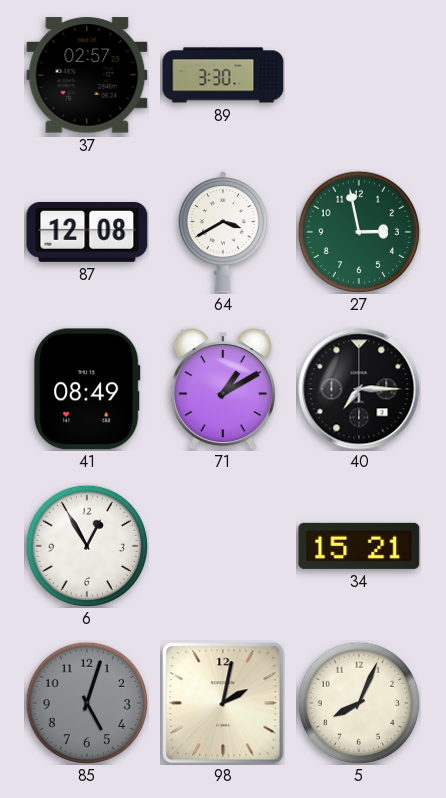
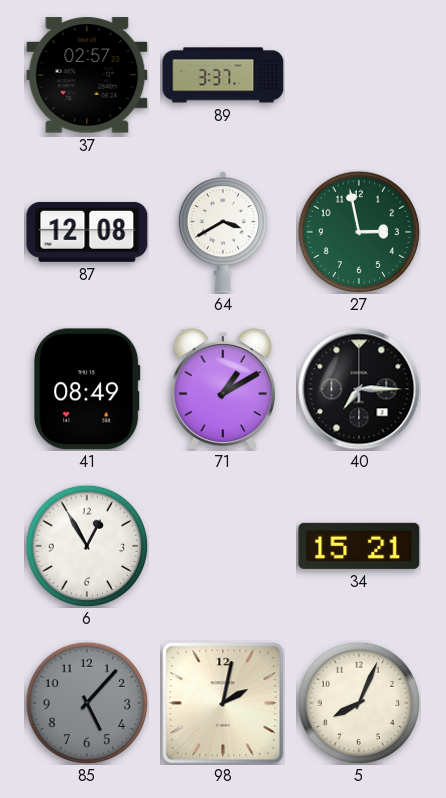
89: 3:30 -> 3:37 (223, 75)
85: 5:03 -> 5:07 (87, 703)
